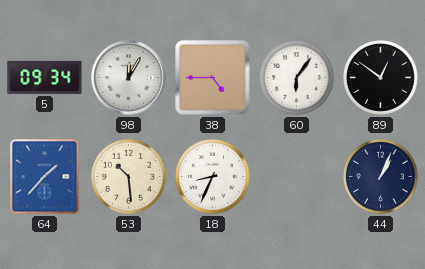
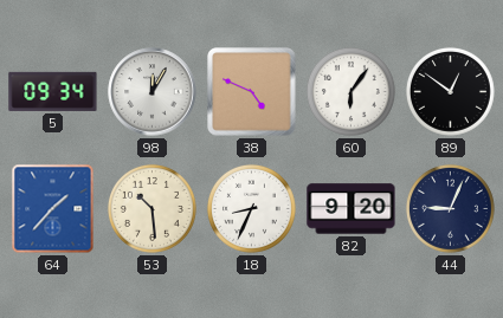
38: 4:45 -> 4:49 (252, 92)
82: none -> 9:20 (352, 209)
44: 1:04 -> 9:04 (450, 208)
